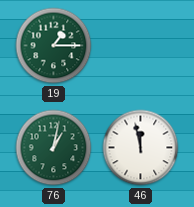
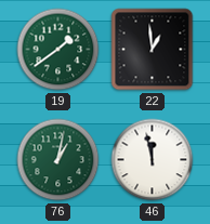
19: 1:15 -> 1:39 (58, 50)
22: none -> 12:59 (153, 50)
